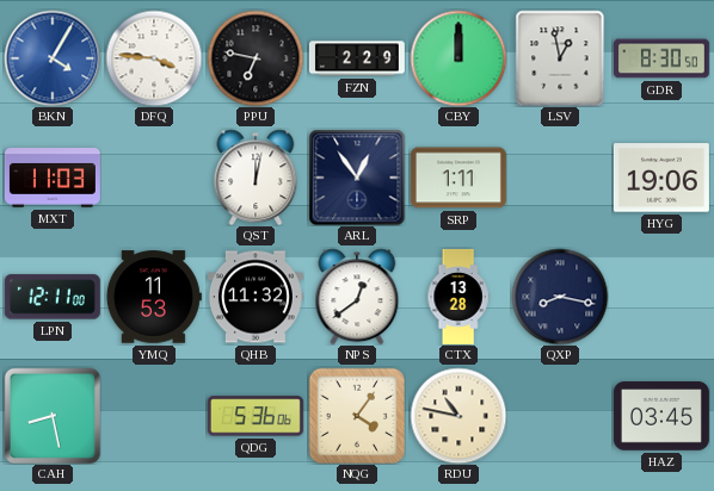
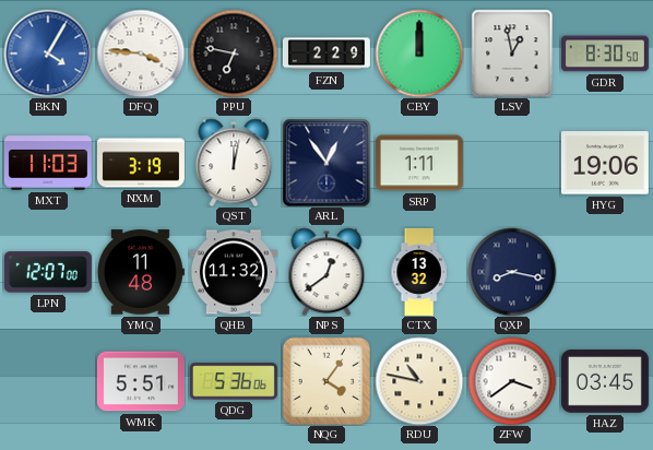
NXM: none -> 3:19 (141, 163)
LPN: 12:11 -> 12:07 (48, 272)
YMQ: 11:53 -> 11:48 (141, 272)
CTX: 13:28 -> 13:32 (419, 272)
CAH: 8:28 -> none (51, 415)
WMK: none -> 5:51 (141, 381)
ZFW: none -> 3:39 (512, 381)
